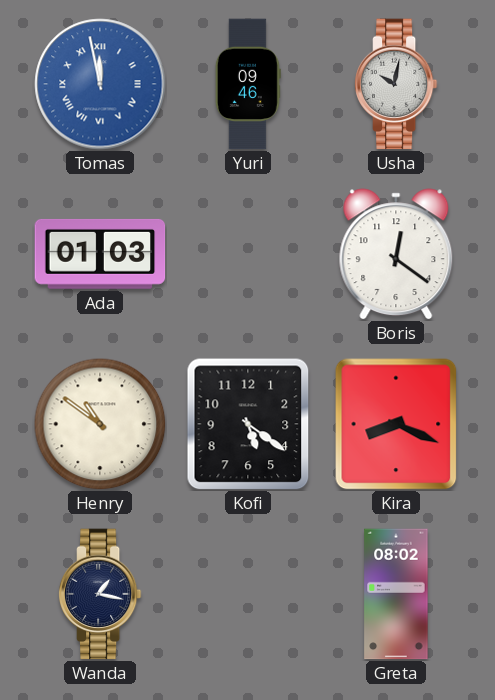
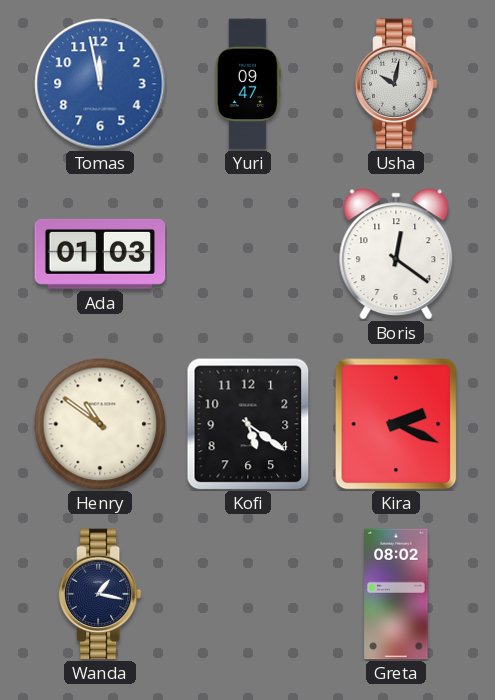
Tomas numerals: Roman -> Arabic (100, 84)
Yuri: 09:46 -> 09:47 (248, 84)
Kira: 8:19 -> 2:19 (396, 424)
